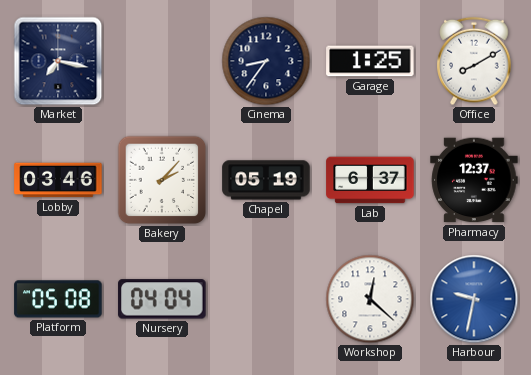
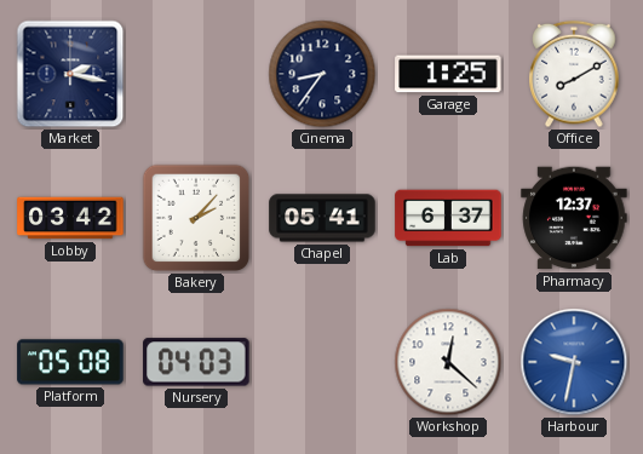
Market: 7:17 -> 2:17 (70, 74)
Lobby: 03:46 -> 03:42 (70, 218)
Chapel: 05:19 -> 05:41 (322, 218)
Nursery: 04:04 -> 04:03 (196, 362)
